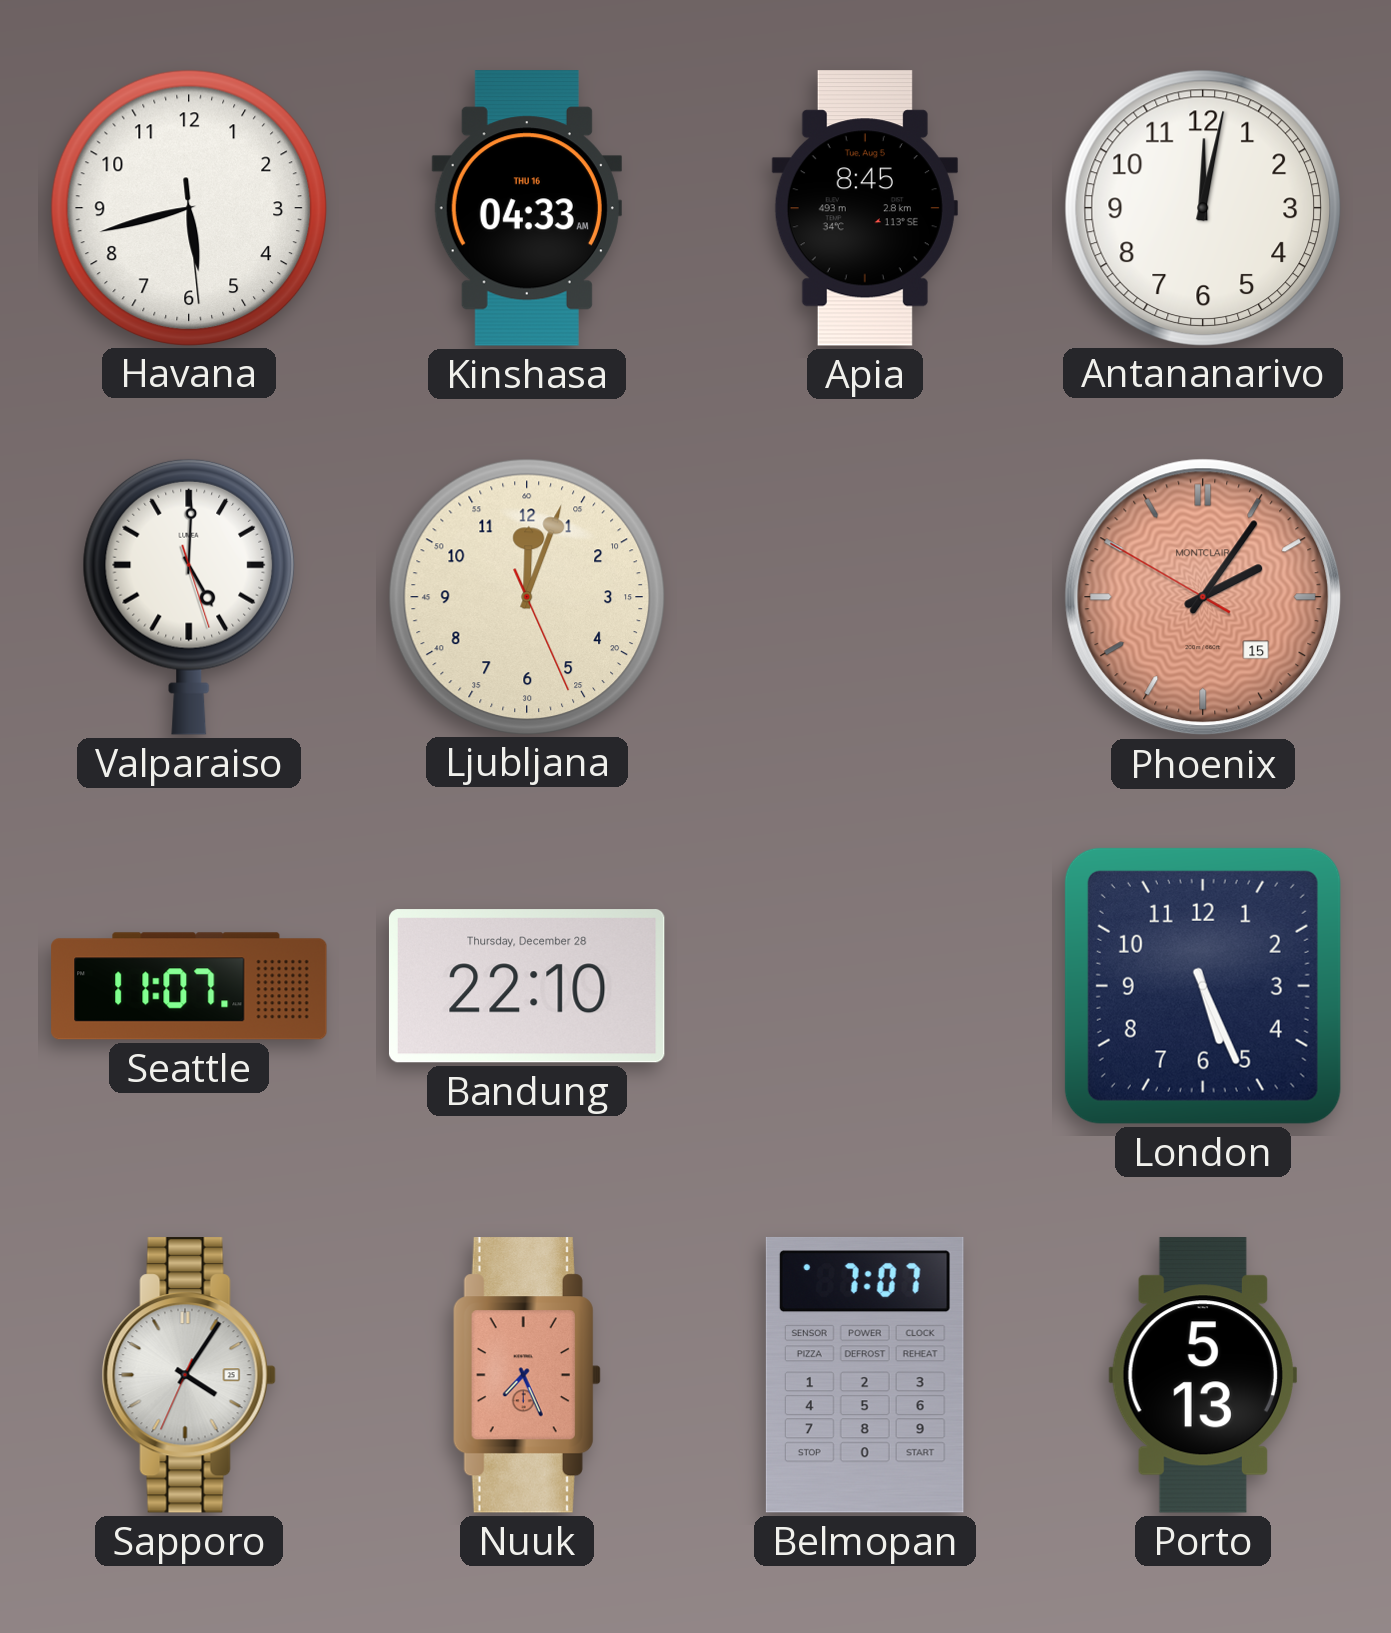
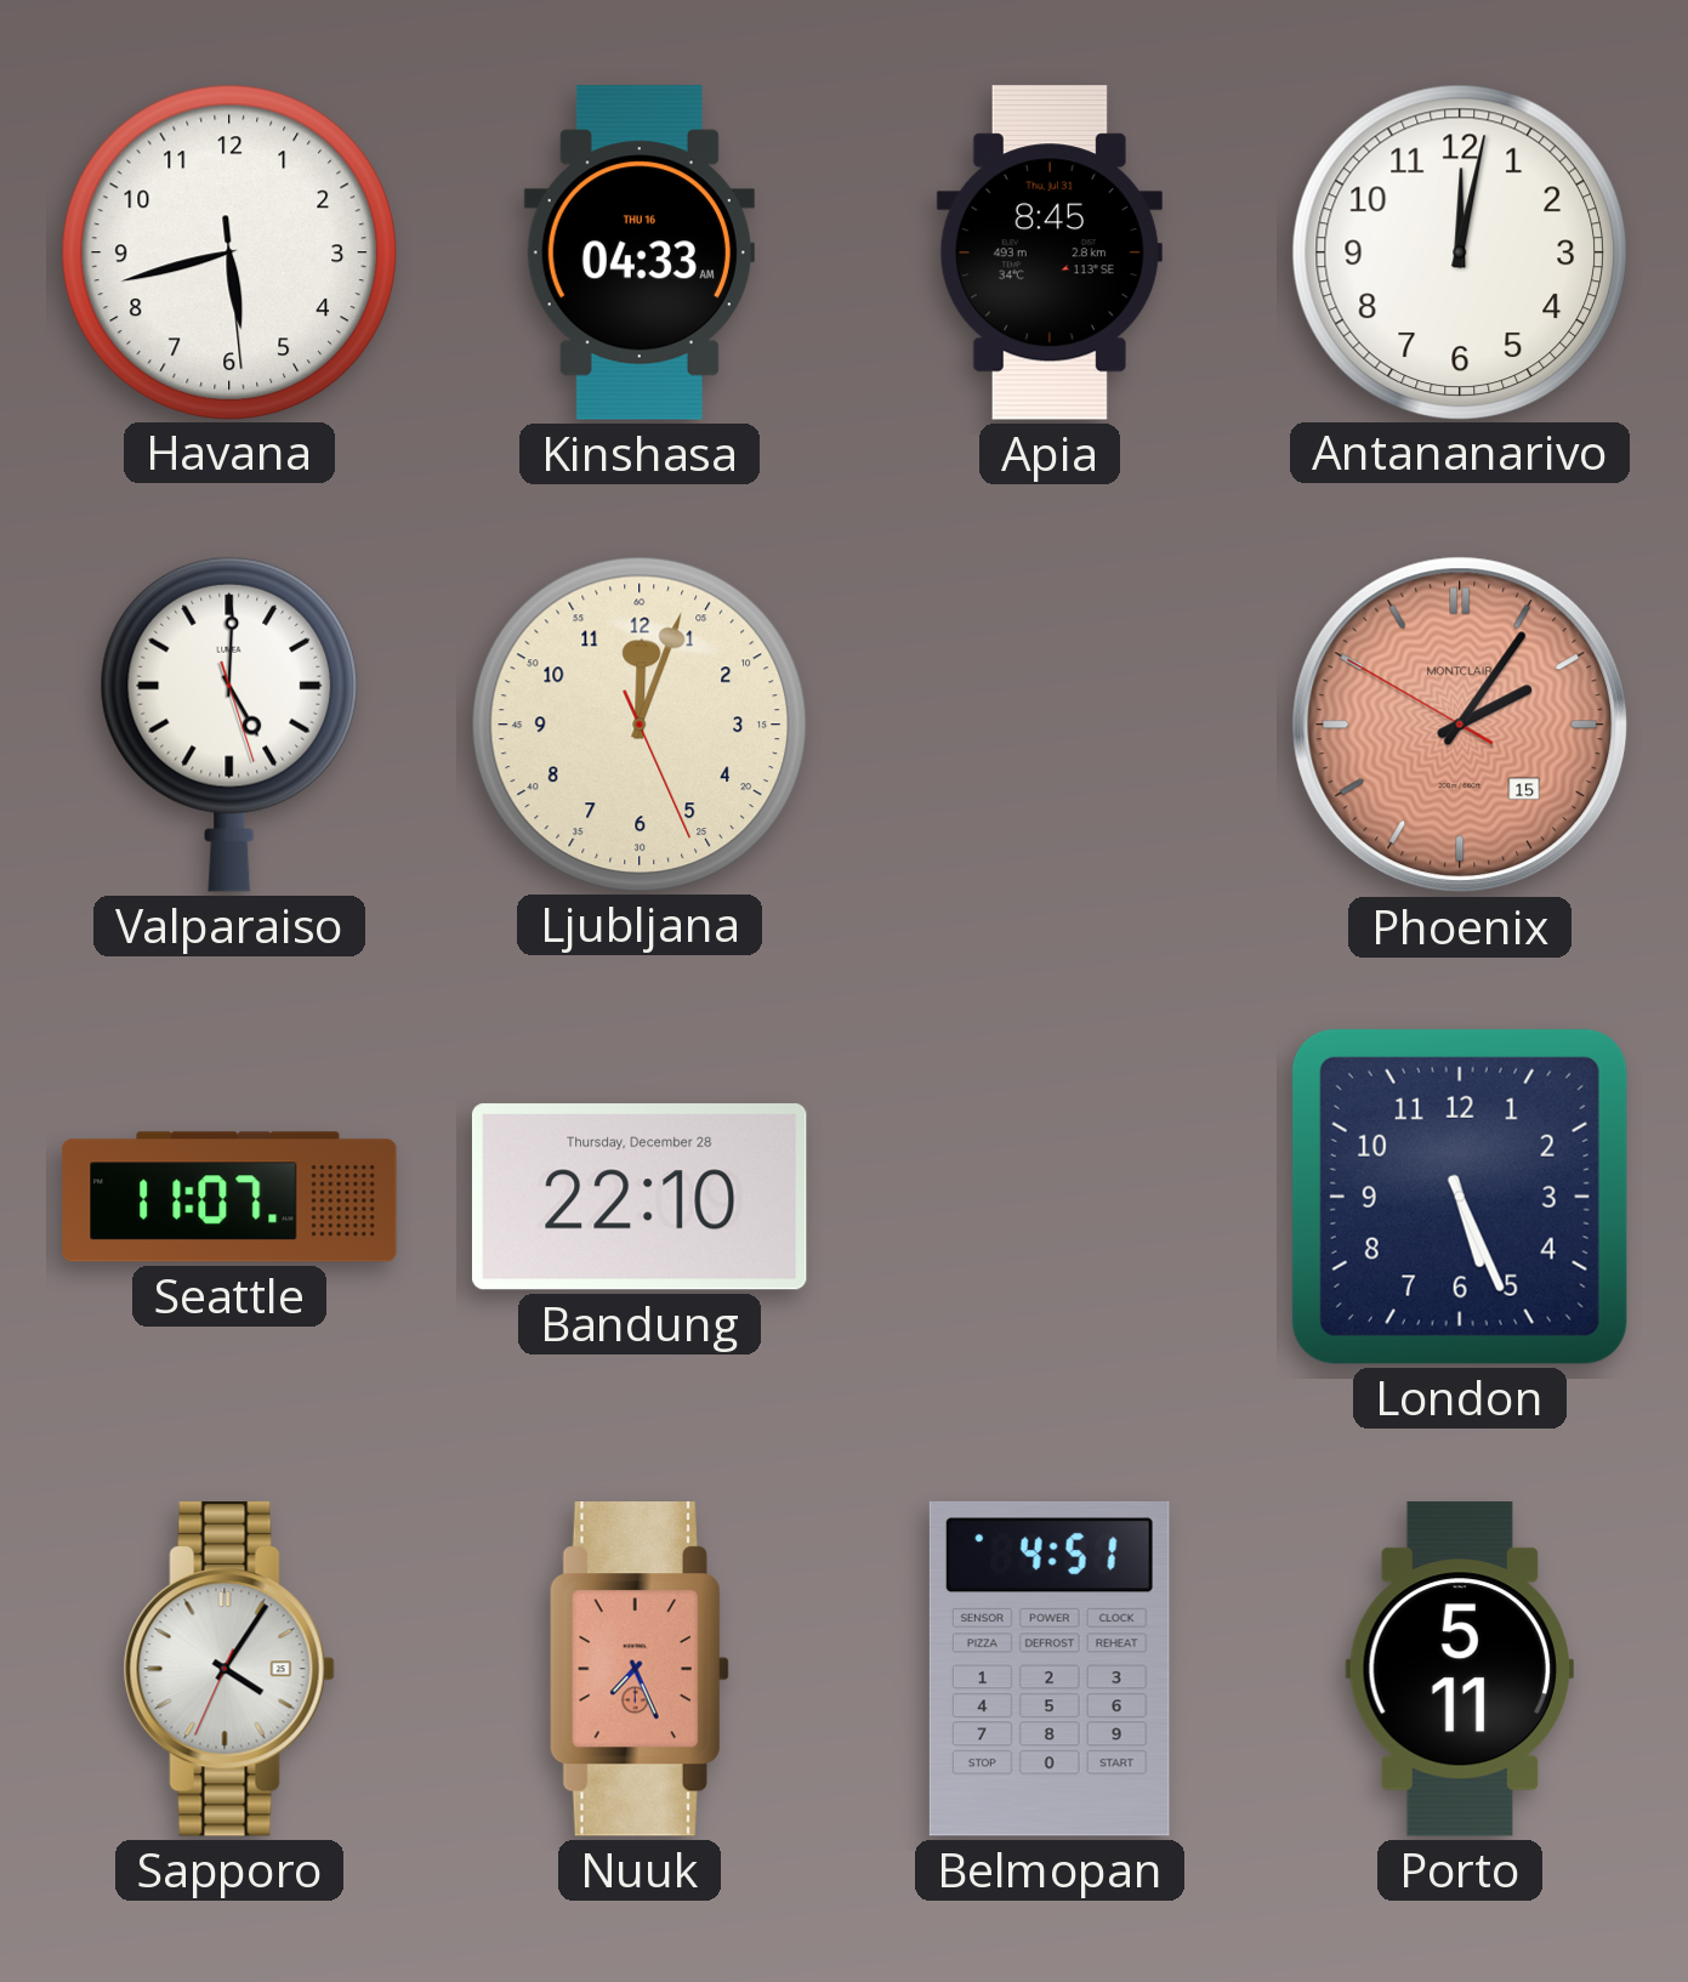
Apia date: Tue, Aug 5 -> Thu, Jul 31 (1050, 252)
Belmopan: 7:07 -> 4:51 (1050, 1669)
Porto: 5:13 -> 5:11 (1460, 1669)
